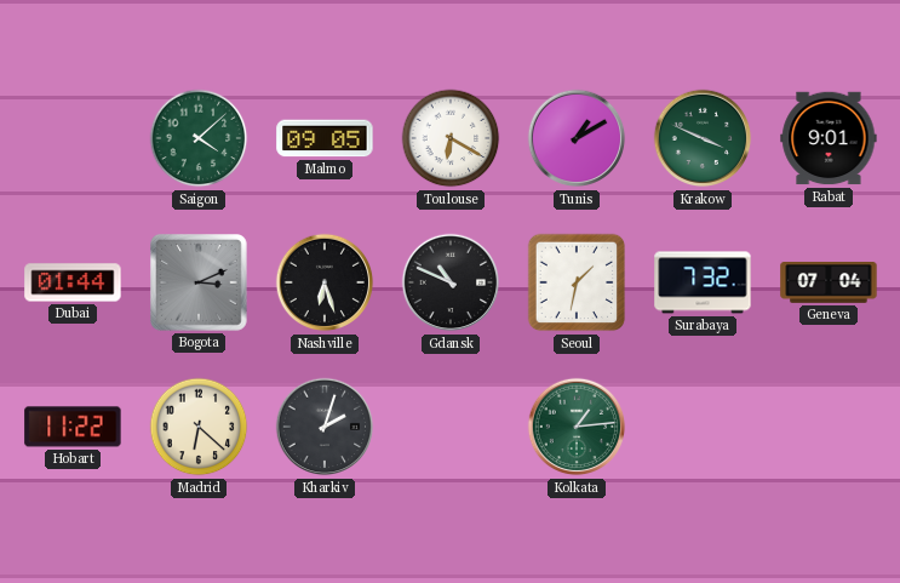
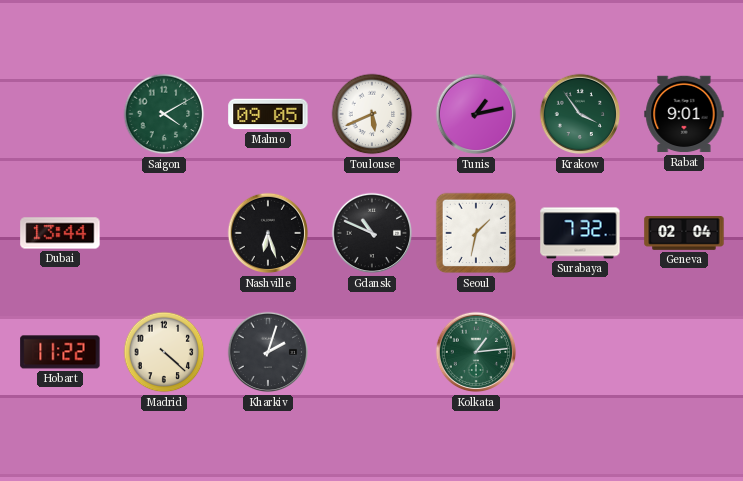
Saigon: 4:08 -> 4:10 (164, 114)
Toulouse: 6:20 -> 5:41 (372, 114)
Tunis: 1:10 -> 1:13 (476, 114)
Krakow: 3:49 -> 3:54 (580, 114)
Dubai: 01:44 -> 13:44 (60, 233)
Bogota: 3:11 -> none (199, 282)
Geneva: 07:04 -> 02:04 (684, 234)
Madrid: 6:22 -> 4:22 (164, 352)
